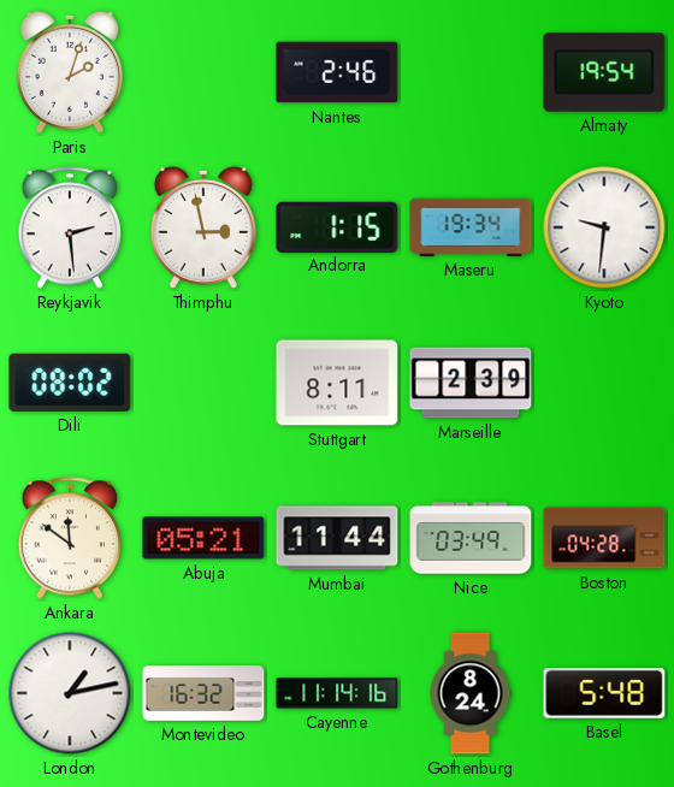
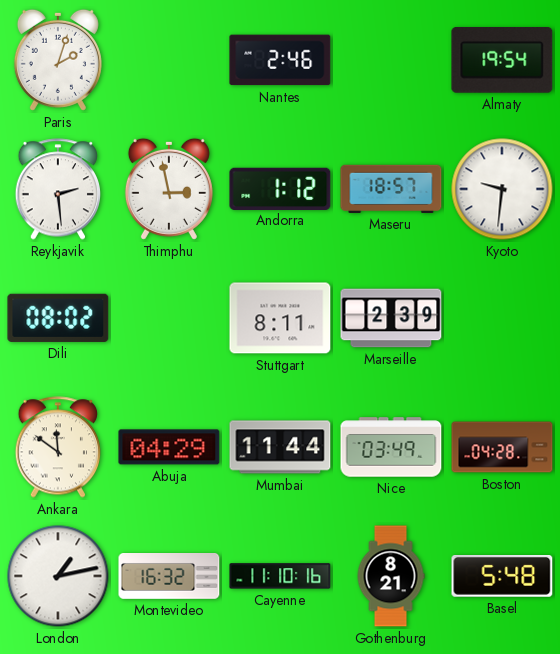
Andorra: 1:15 -> 1:12 (280, 188)
Maseru: 19:34 -> 18:57 (391, 189)
Abuja: 05:21 -> 04:29 (169, 447)
Cayenne: 11:14 -> 11:10 (280, 576)
Gothenburg: 8:24 -> 8:21 (391, 576)
